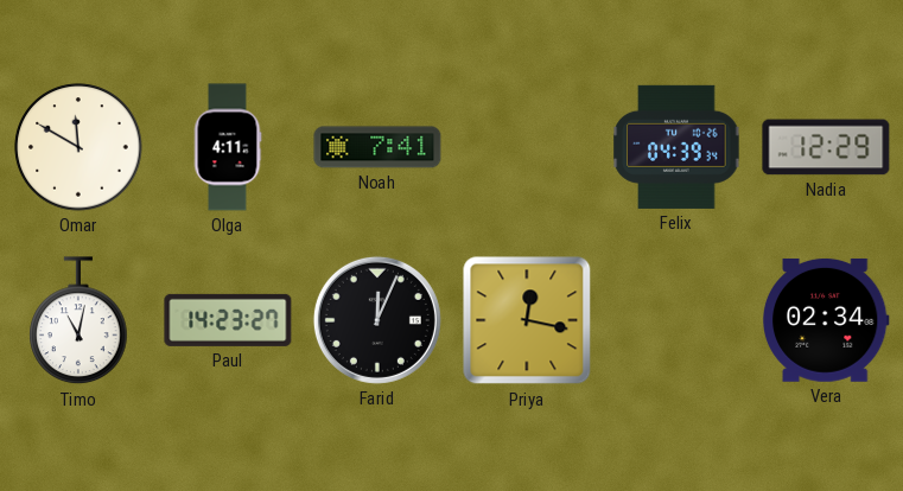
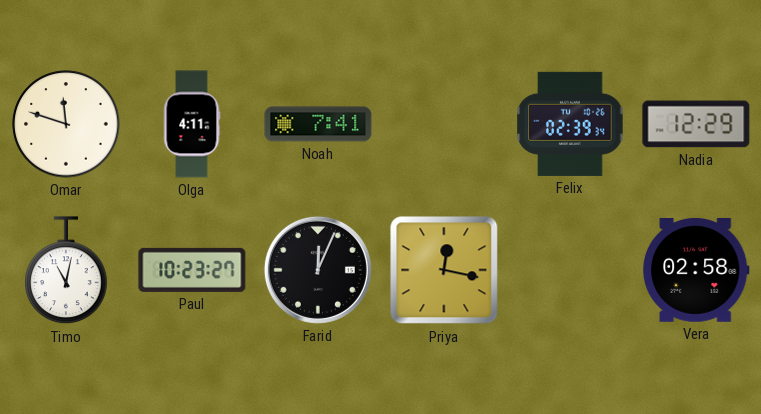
Omar: 11:50 -> 11:48 (66, 124)
Felix: 04:39 -> 02:39 (570, 124)
Paul: 14:23 -> 10:23 (192, 270)
Vera: 02:34 -> 02:58 (696, 270)
